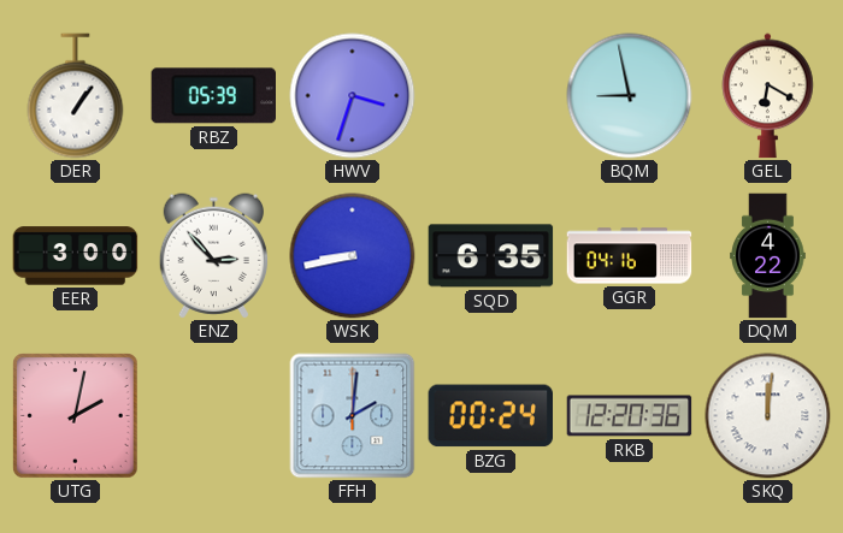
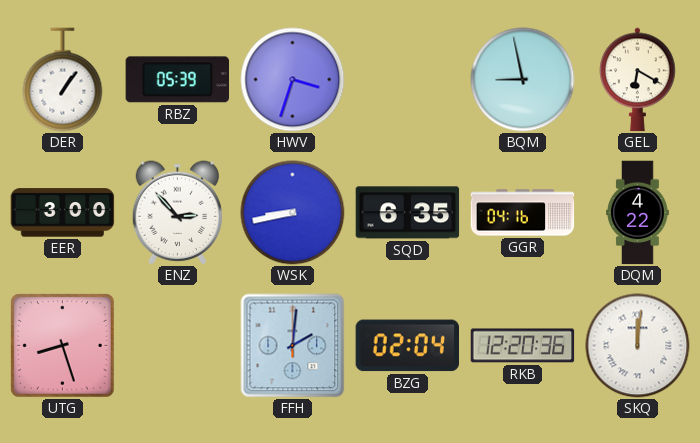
UTG: 2:02 -> 8:27 (63, 346)
BZG: 00:24 -> 02:04 (408, 346)
